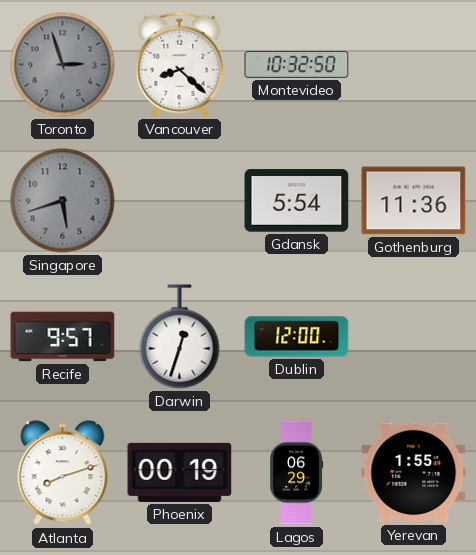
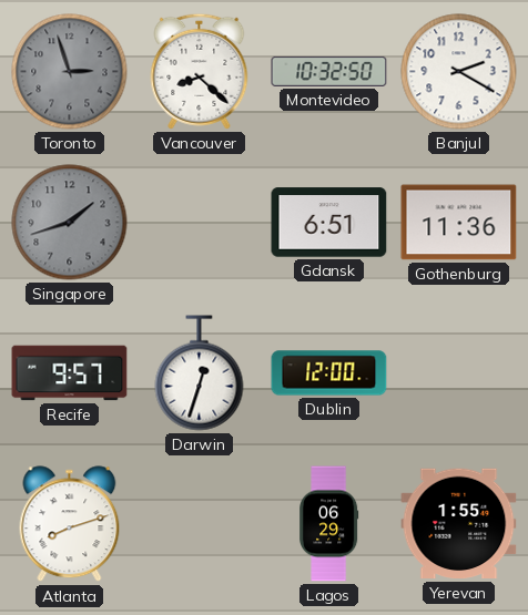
Banjul: none -> 2:20 (459, 72)
Singapore: 5:42 -> 1:42 (70, 223)
Gdansk: 5:54 -> 6:51 (329, 223)
Phoenix: 00:19 -> none (180, 472)
